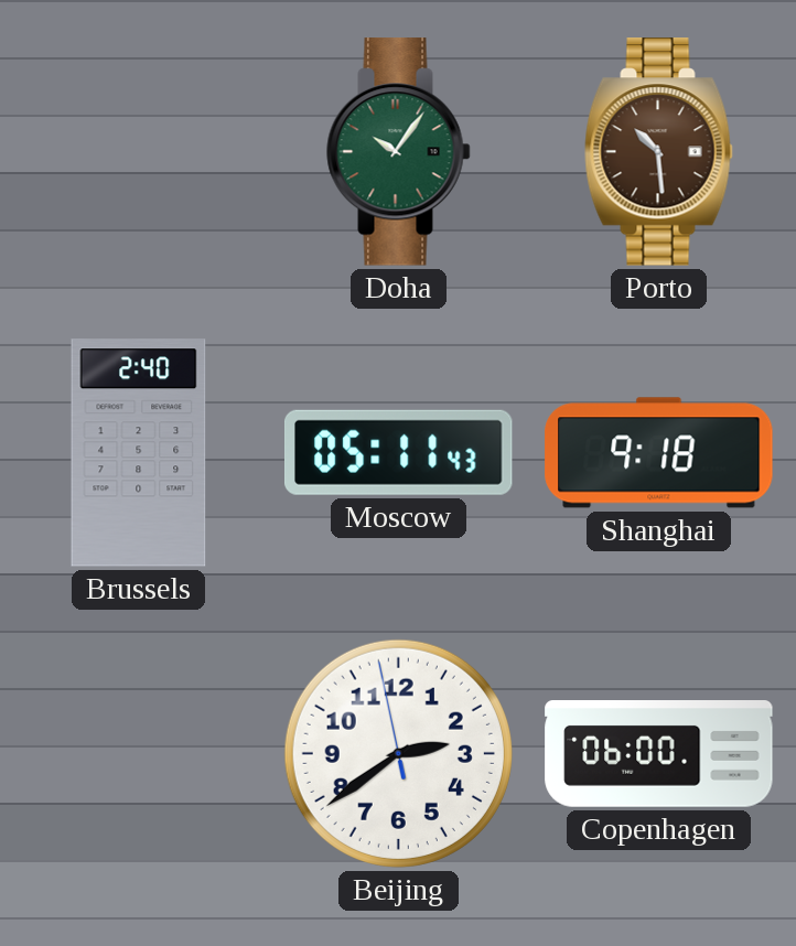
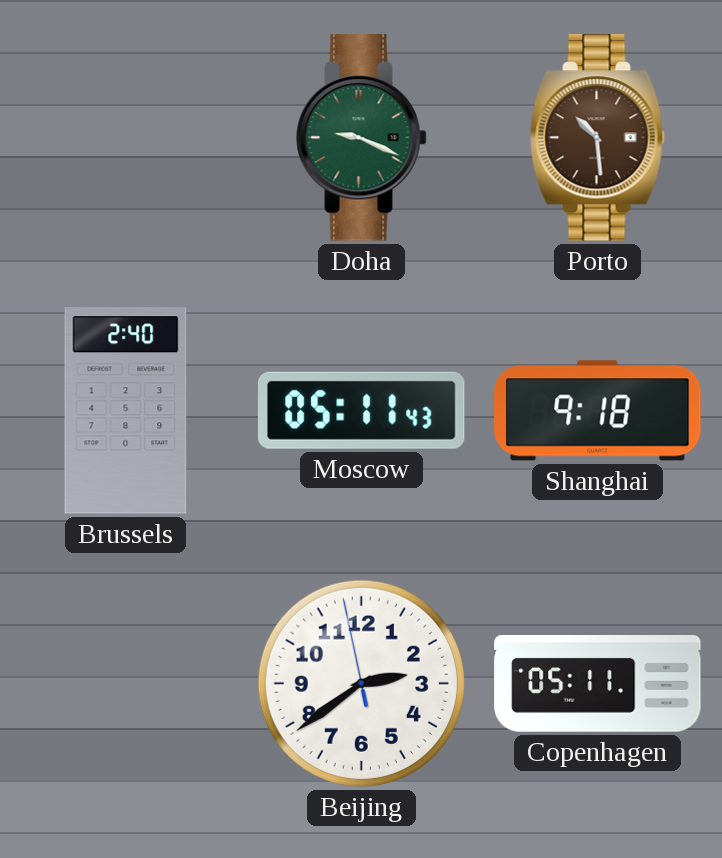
Doha: 10:06 -> 9:19 (362, 138)
Copenhagen: 06:00 -> 05:11 (598, 684)
